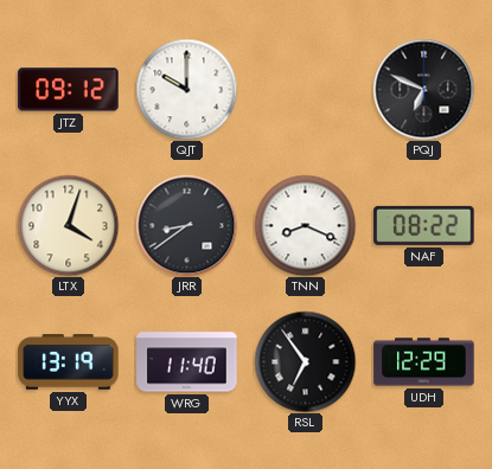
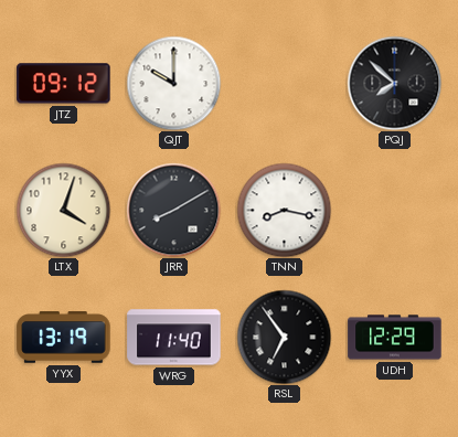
PQJ: 6:49 -> 7:52 (394, 83)
JRR: 8:39 -> 8:10 (173, 210)
TNN: 8:19 -> 8:17 (284, 210)
NAF: 08:22 -> none (424, 225)
